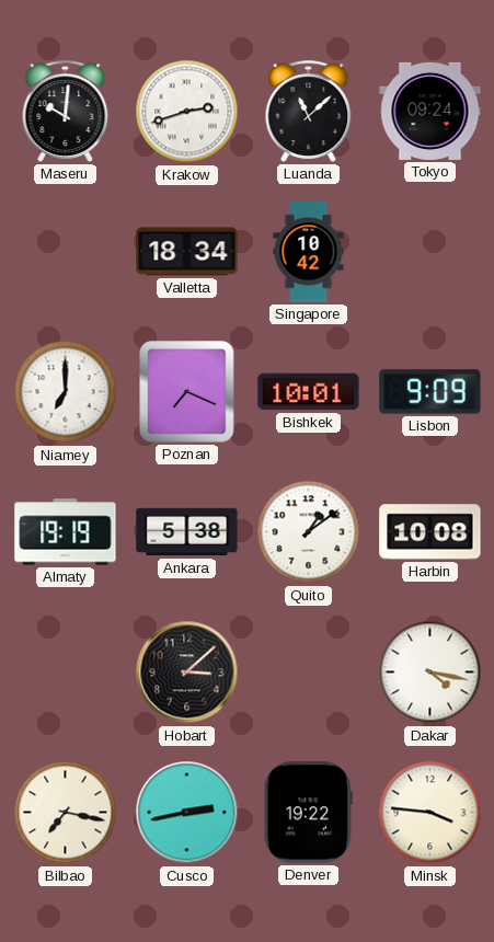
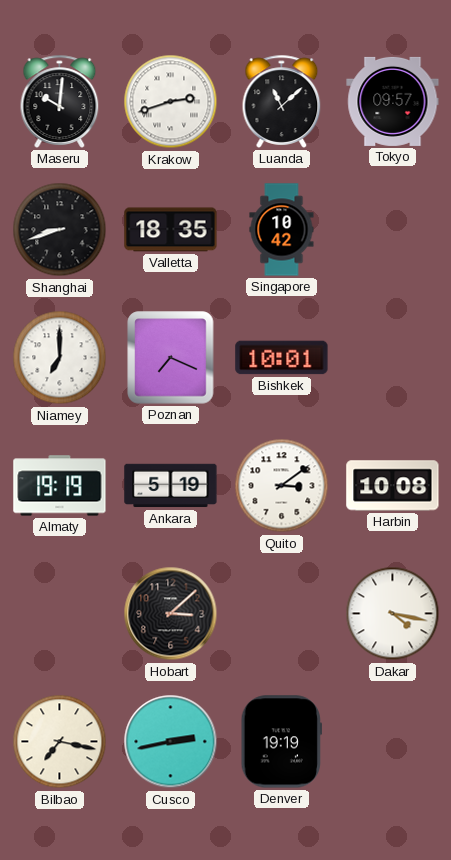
Tokyo: 09:24 -> 09:57 (393, 101)
Shanghai: none -> 8:42 (60, 230)
Valletta: 18:34 -> 18:35 (171, 230)
Lisbon: 9:09 -> none (430, 392)
Ankara: 5:38 -> 5:19 (171, 486)
Quito: 1:09 -> 3:09 (282, 486)
Denver: 19:22 -> 19:19 (281, 742)
Minsk: 3:46 -> none (430, 813)
